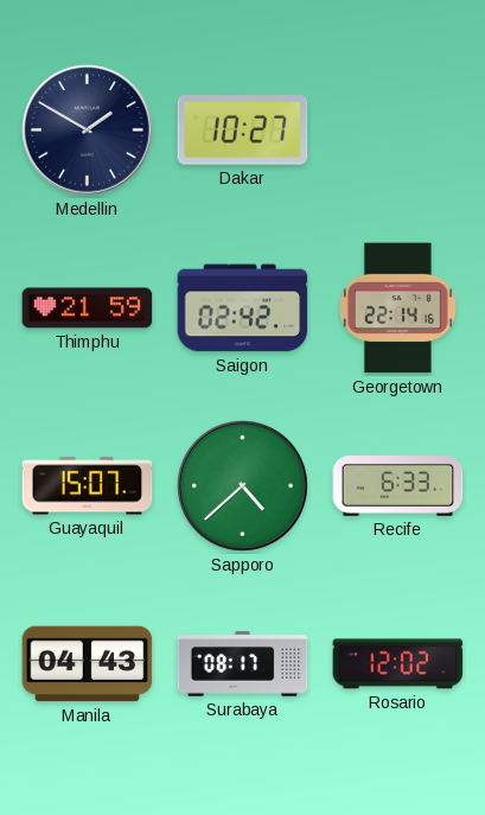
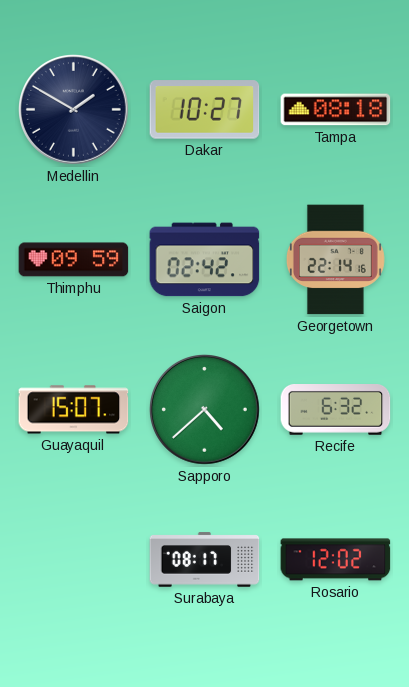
Tampa: none -> 08:18 (336, 110)
Thimphu: 21:59 -> 09:59 (74, 260)
Recife: 6:33 -> 6:32 (336, 410)
Manila: 04:43 -> none (88, 664)
